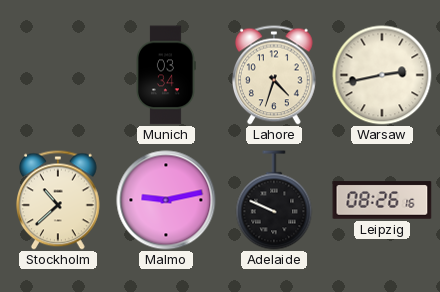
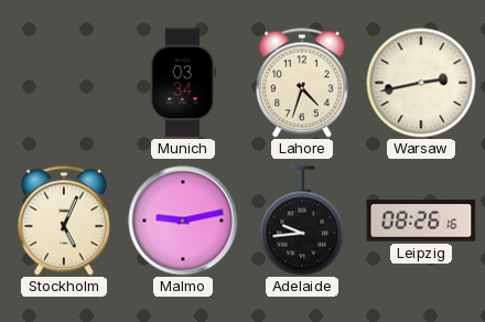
Stockholm: 10:38 -> 5:04 (65, 221)
Adelaide: 9:49 -> 9:44 (302, 221)
